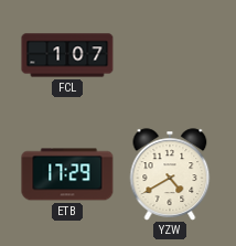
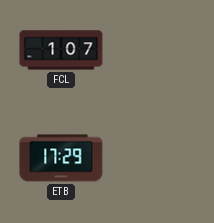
YZW: 4:40 -> none (170, 174)
